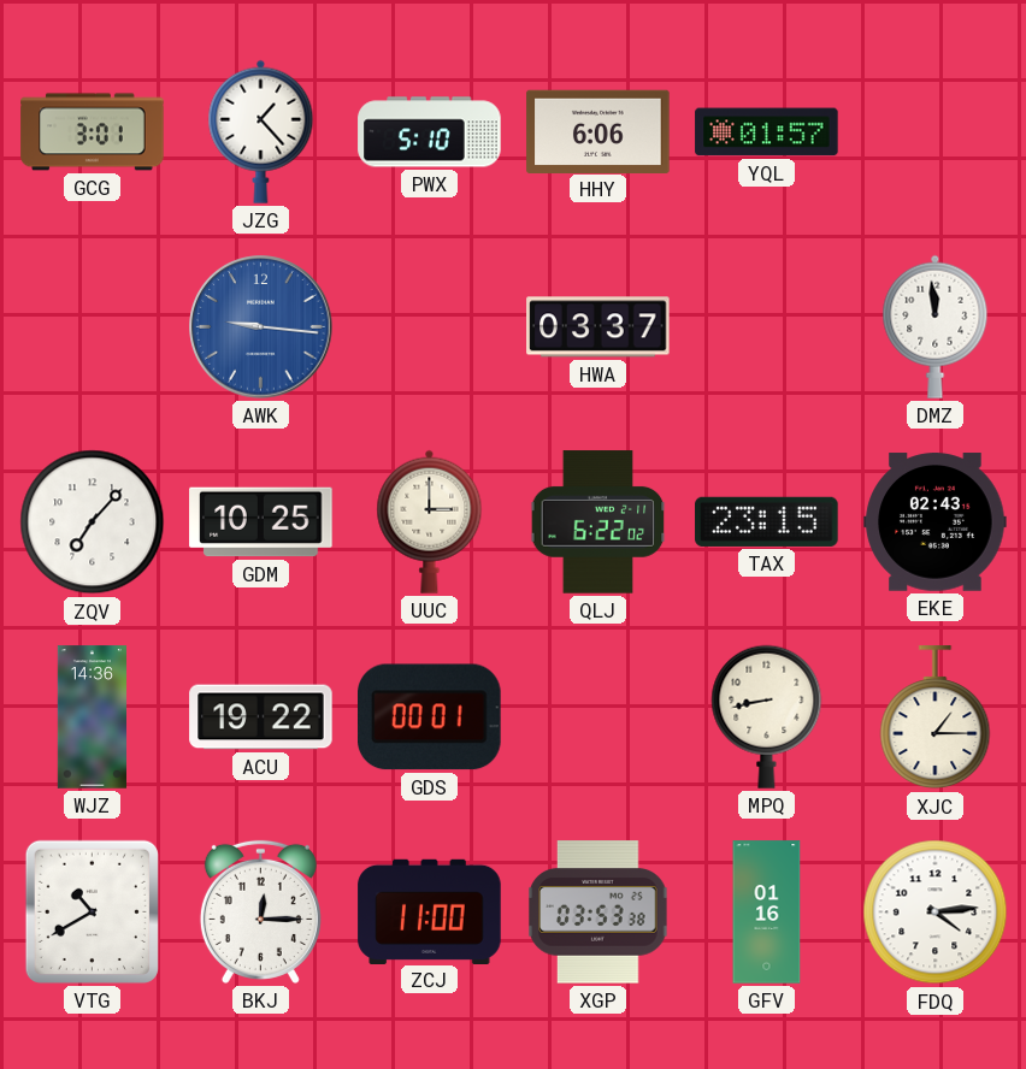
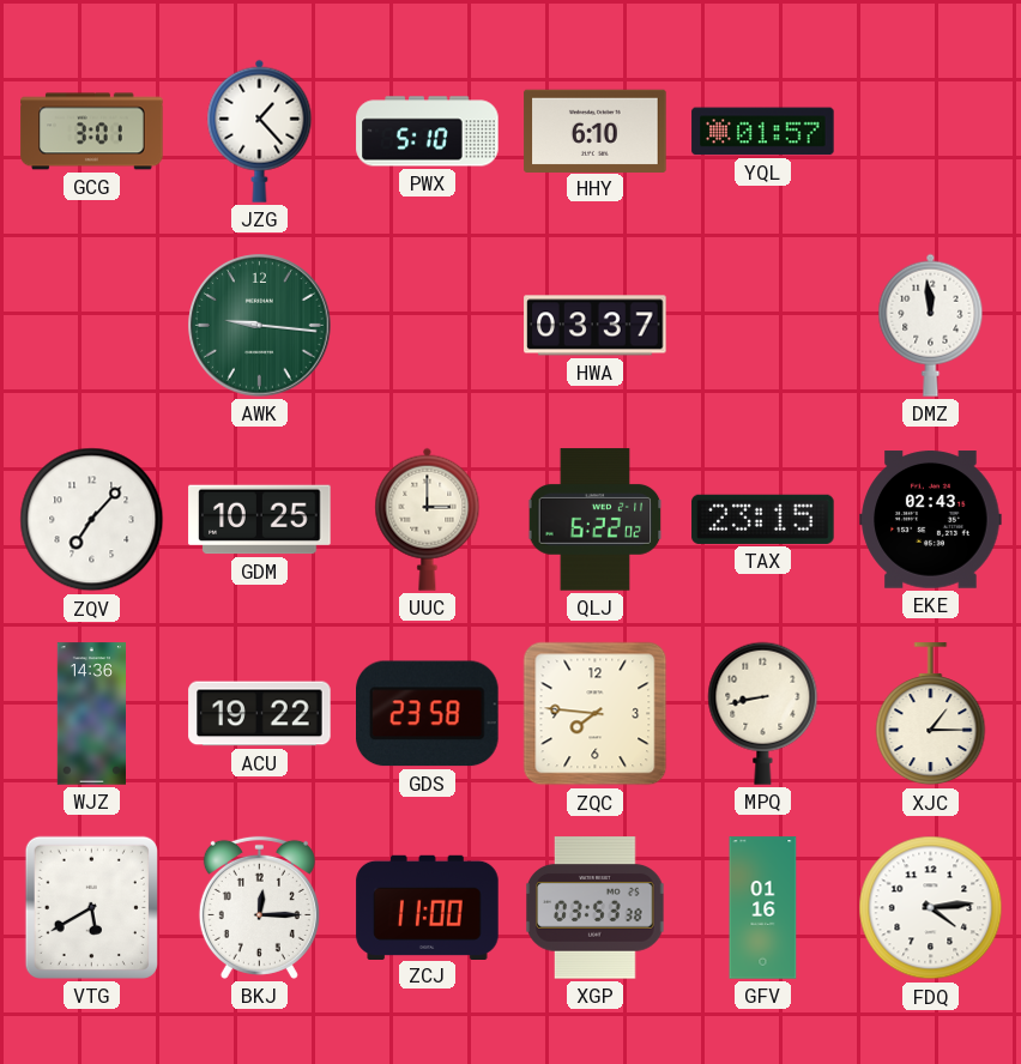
HHY: 6:06 -> 6:10 (596, 131)
AWK dial: blue -> green (260, 326)
GDS: 00:01 -> 23:58 (428, 714)
ZQC: none -> 7:46 (596, 714)
VTG: 10:40 -> 5:40 (91, 907)
